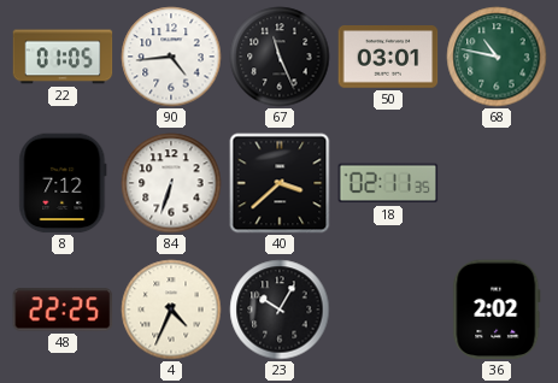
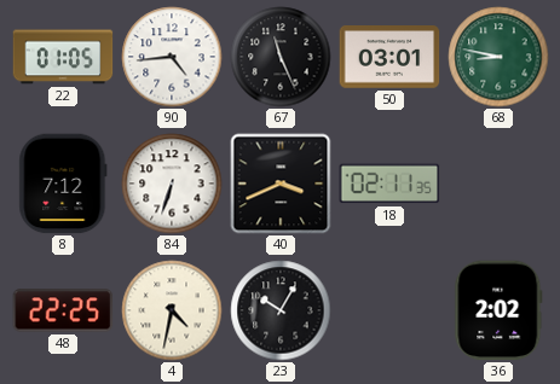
68: 10:47 -> 8:47 (498, 57)
40: 3:38 -> 3:41 (281, 184)
4: 4:34 -> 4:32 (172, 310)
